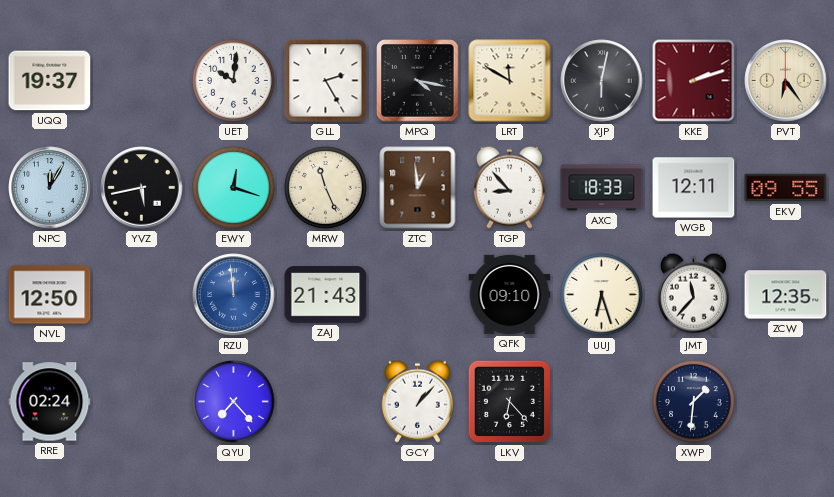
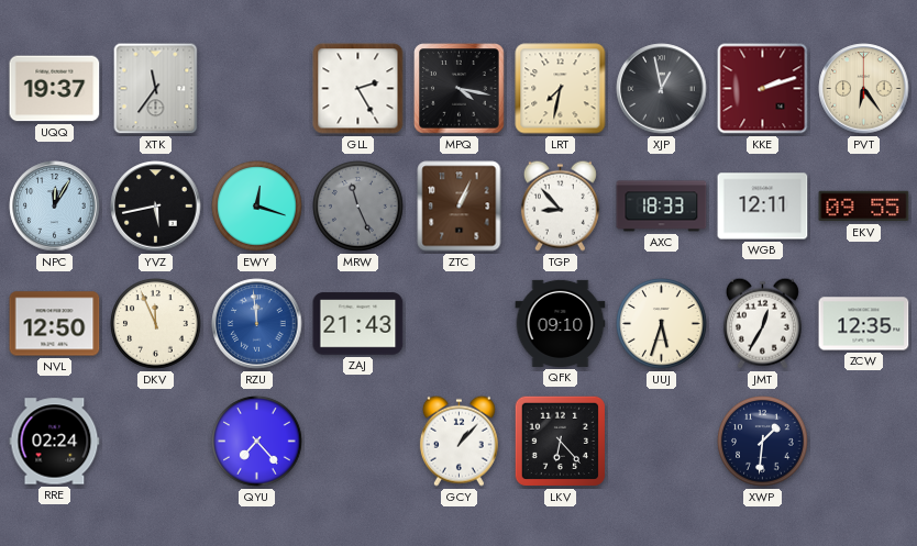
XTK: none -> 11:36 (156, 89)
UET: 10:01 -> none (234, 81)
LRT: 11:50 -> 7:32 (561, 89)
XJP: 6:02 -> 12:58 (662, 89)
MRW dial: cream -> grey (358, 207)
ZTC: 12:59 -> 1:04 (460, 207)
DKV: none -> 11:56 (156, 324)
UUJ: 6:27 -> 5:33 (662, 324)
JMT: 11:37 -> 12:35 (762, 323)
